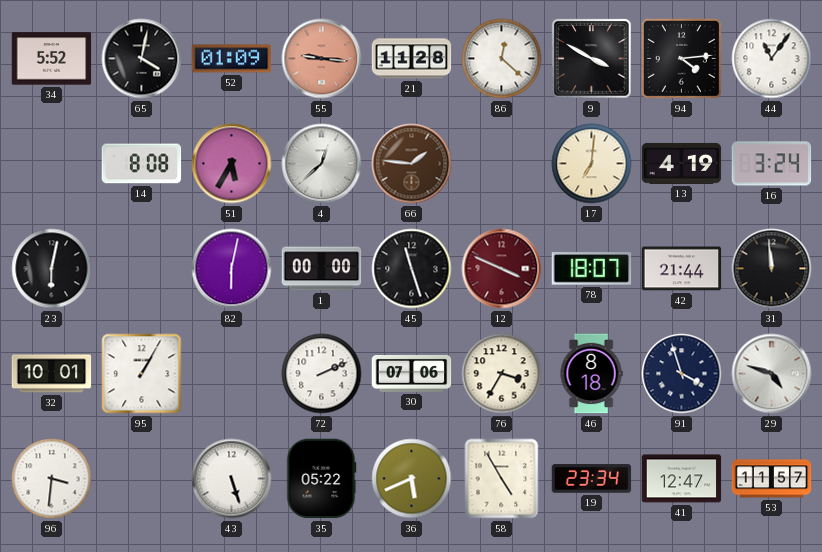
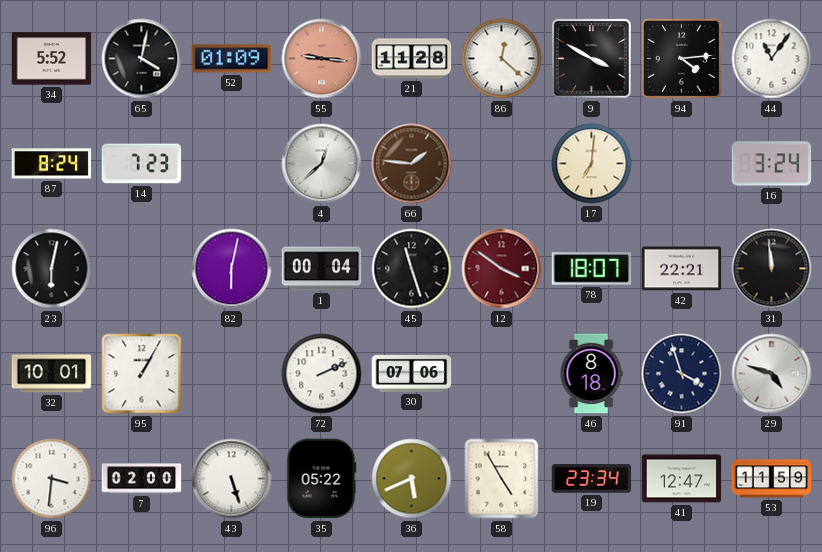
87: none -> 8:24 (52, 164)
14: 8:08 -> 7:23 (142, 164)
51: 5:35 -> none (232, 164)
13: 4:19 -> none (682, 163)
1: 00:00 -> 00:04 (322, 269)
12: 3:49 -> 3:51 (502, 269)
42: 21:44 -> 22:21 (682, 269)
76: 3:35 -> none (502, 374)
7: none -> 02:00 (142, 479)
53: 11:57 -> 11:59 (772, 479)
